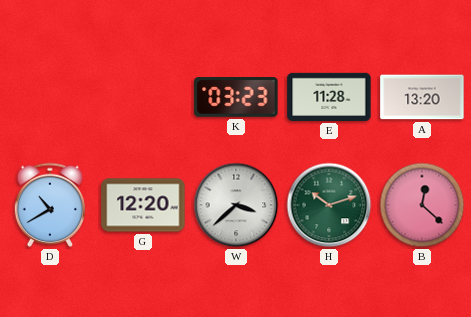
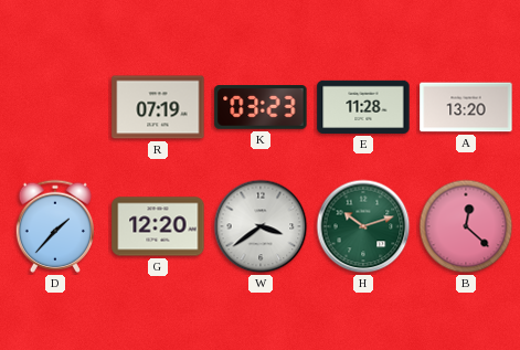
R: none -> 07:19 (158, 107)
D: 10:40 -> 1:37 (54, 226)
W: 3:38 -> 3:39 (261, 226)
